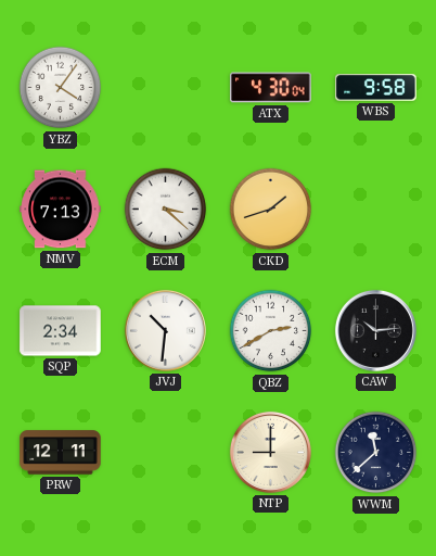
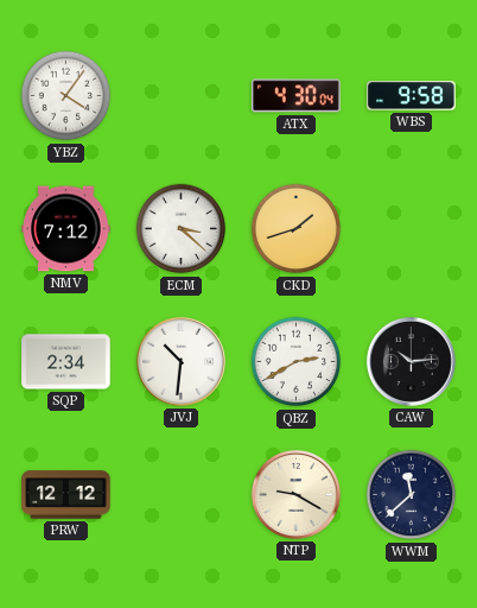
NMV: 7:13 -> 7:12 (66, 229)
PRW: 12:11 -> 12:12 (66, 495)
NTP: 9:00 -> 9:20 (295, 494)
